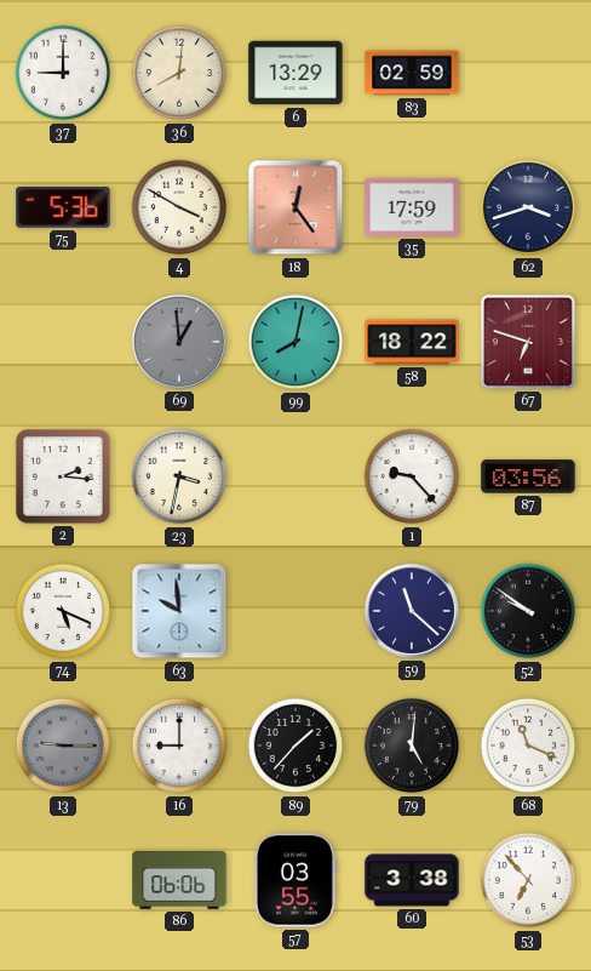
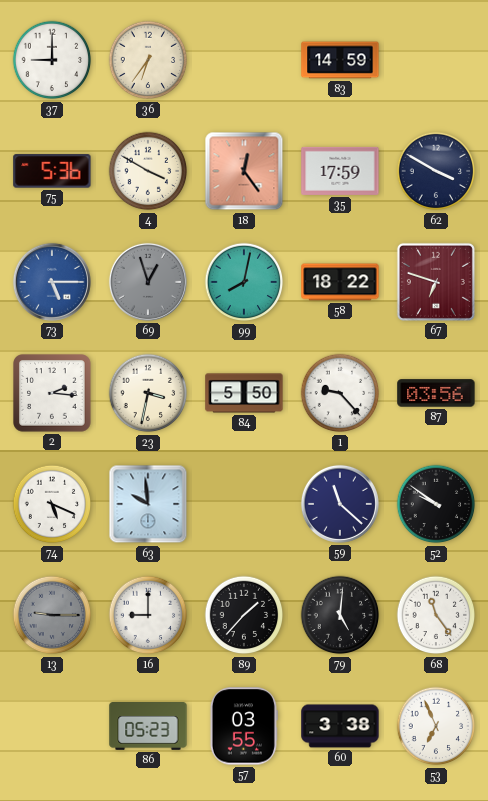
36: 8:01 -> 6:36 (148, 60)
6: 13:29 -> none (295, 73)
83: 02:59 -> 14:59 (340, 60)
62: 3:42 -> 3:50 (436, 171)
73: none -> 5:15 (52, 282)
69: 12:59 -> 12:57 (148, 282)
84: none -> 5:50 (244, 393)
68: 11:19 -> 11:24 (436, 615)
86: 06:06 -> 05:23 (148, 727)
53: 6:53 -> 6:56 (436, 726)
